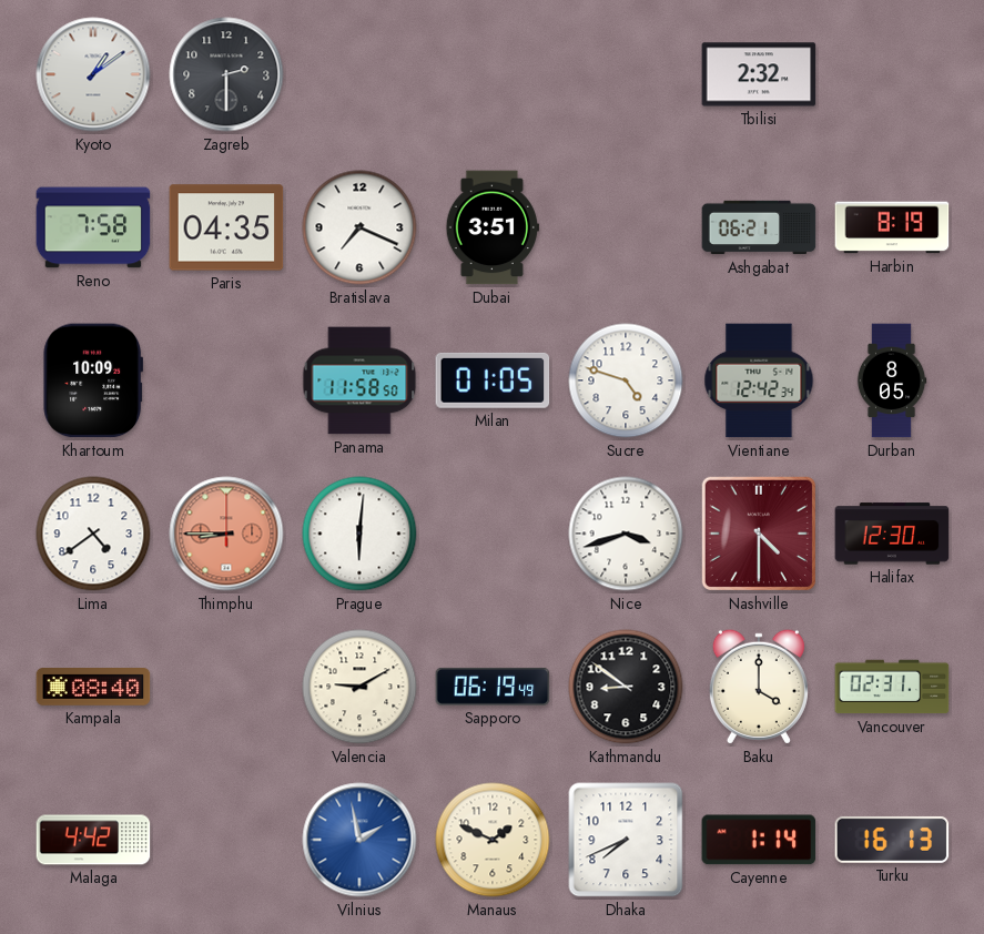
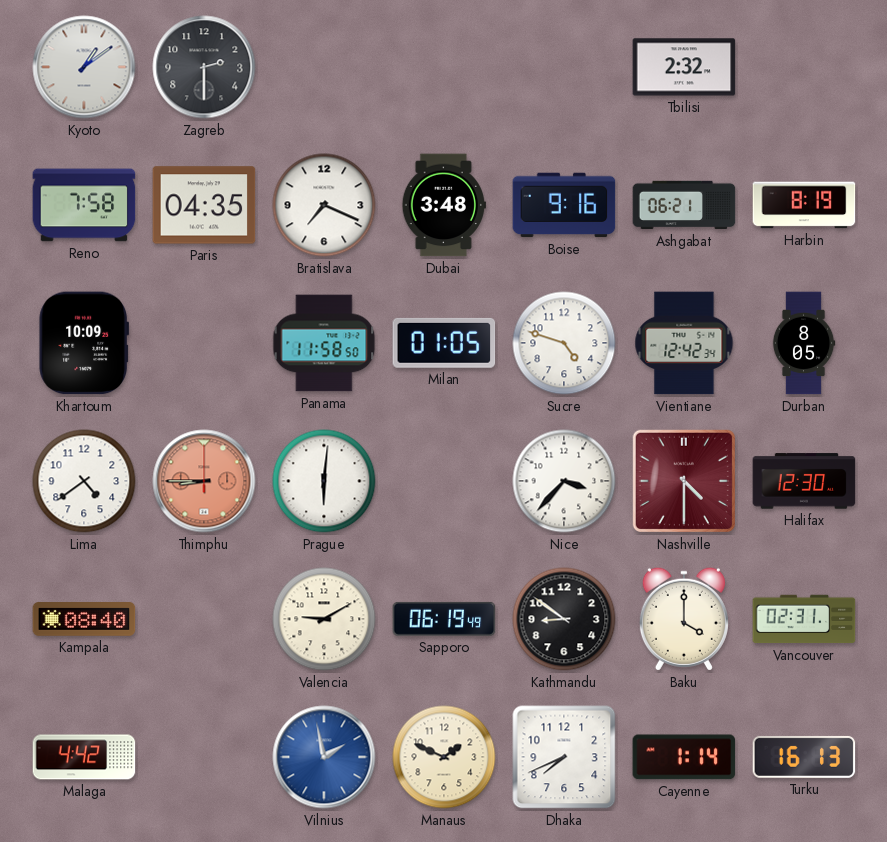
Dubai: 3:51 -> 3:48 (444, 205)
Boise: none -> 9:16 (564, 205)
Nice: 3:42 -> 3:37 (564, 481)
